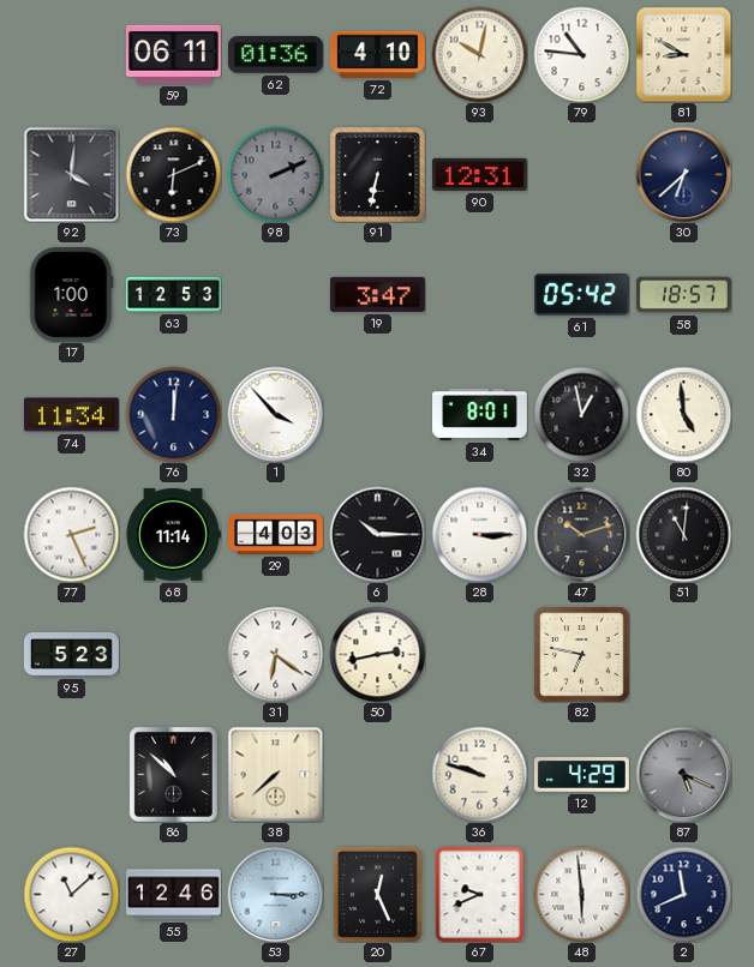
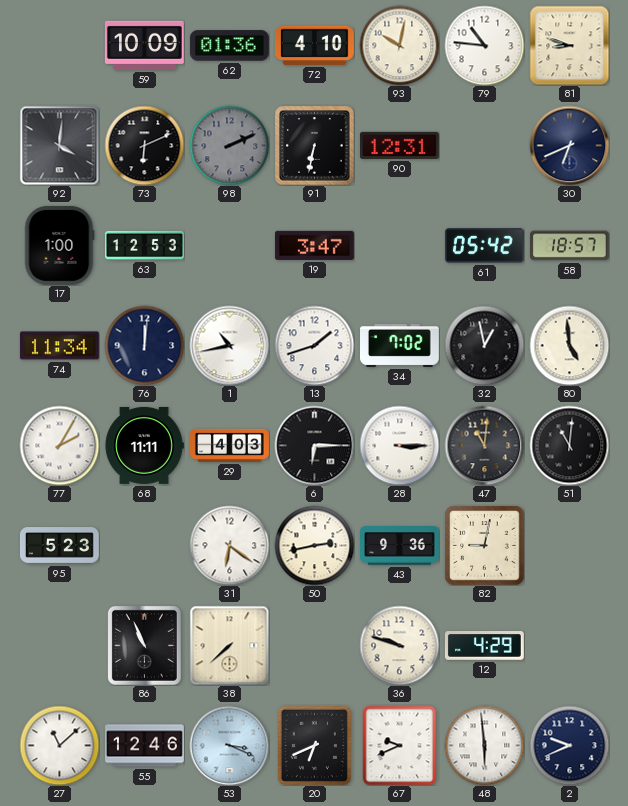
59: 06:11 -> 10:09 (144, 45)
81: 8:50 -> 8:48 (569, 45)
30: 6:38 -> 6:41 (569, 145)
1: 3:53 -> 10:43 (229, 345)
13: none -> 1:42 (314, 345)
34: 8:01 -> 7:02 (400, 345)
77: 2:26 -> 2:05 (59, 445)
68: 11:14 -> 11:11 (144, 445)
6: 10:15 -> 6:15 (314, 445)
47: 10:12 -> 11:01 (484, 445)
43: none -> 9:36 (400, 546)
82: 6:47 -> 9:02 (484, 545)
86: 10:52 -> 10:56 (144, 645)
87: 5:19 -> none (683, 774)
53: 3:15 -> 3:19 (229, 745)
20: 12:26 -> 6:41 (314, 745)
2: 11:41 -> 9:41 (569, 745)
